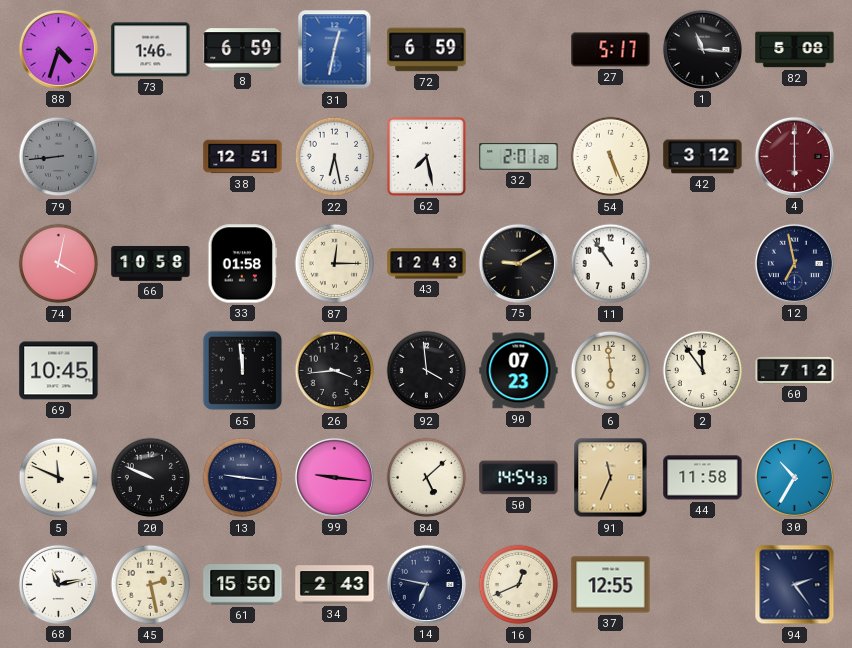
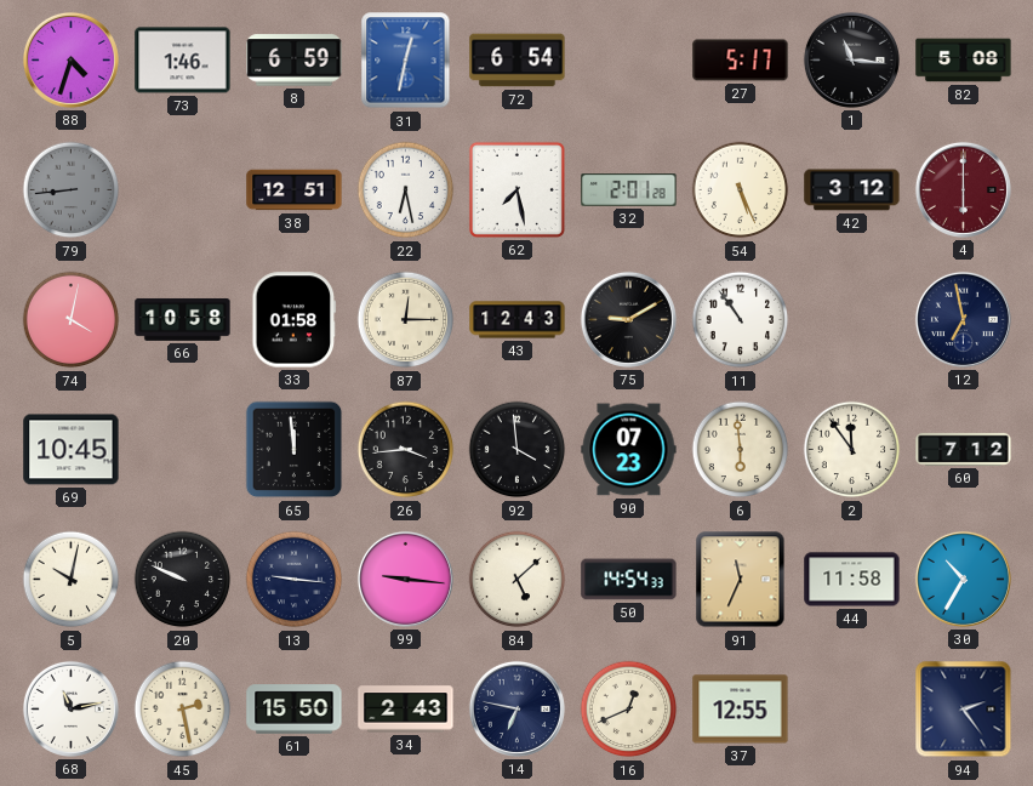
72: 6:59 -> 6:54 (518, 61)
5: 11:49 -> 10:02 (72, 580)
